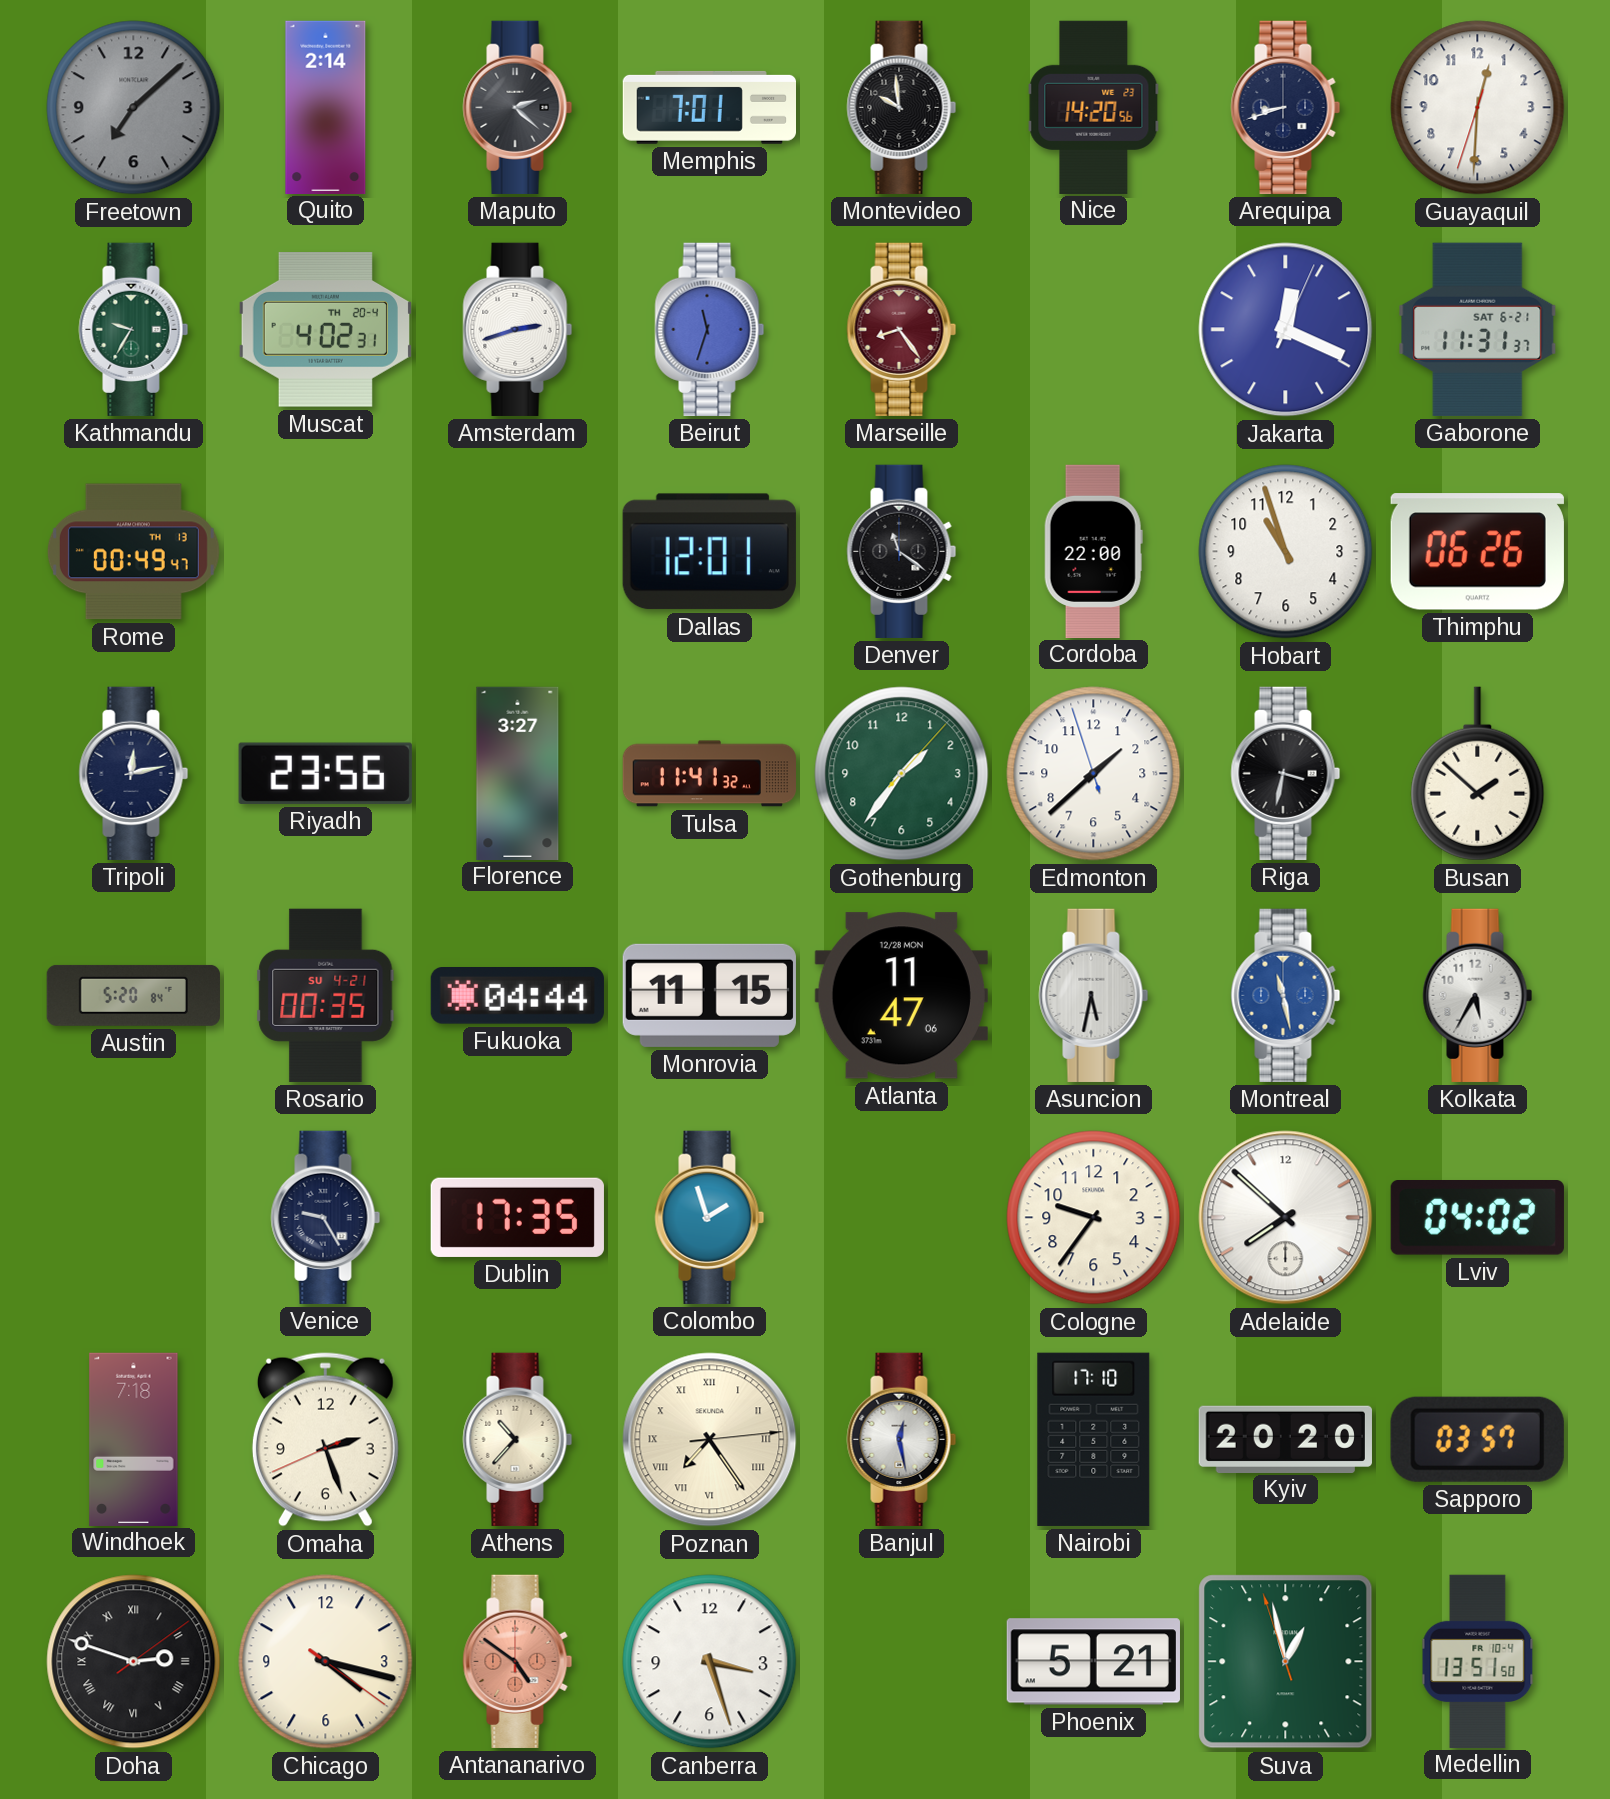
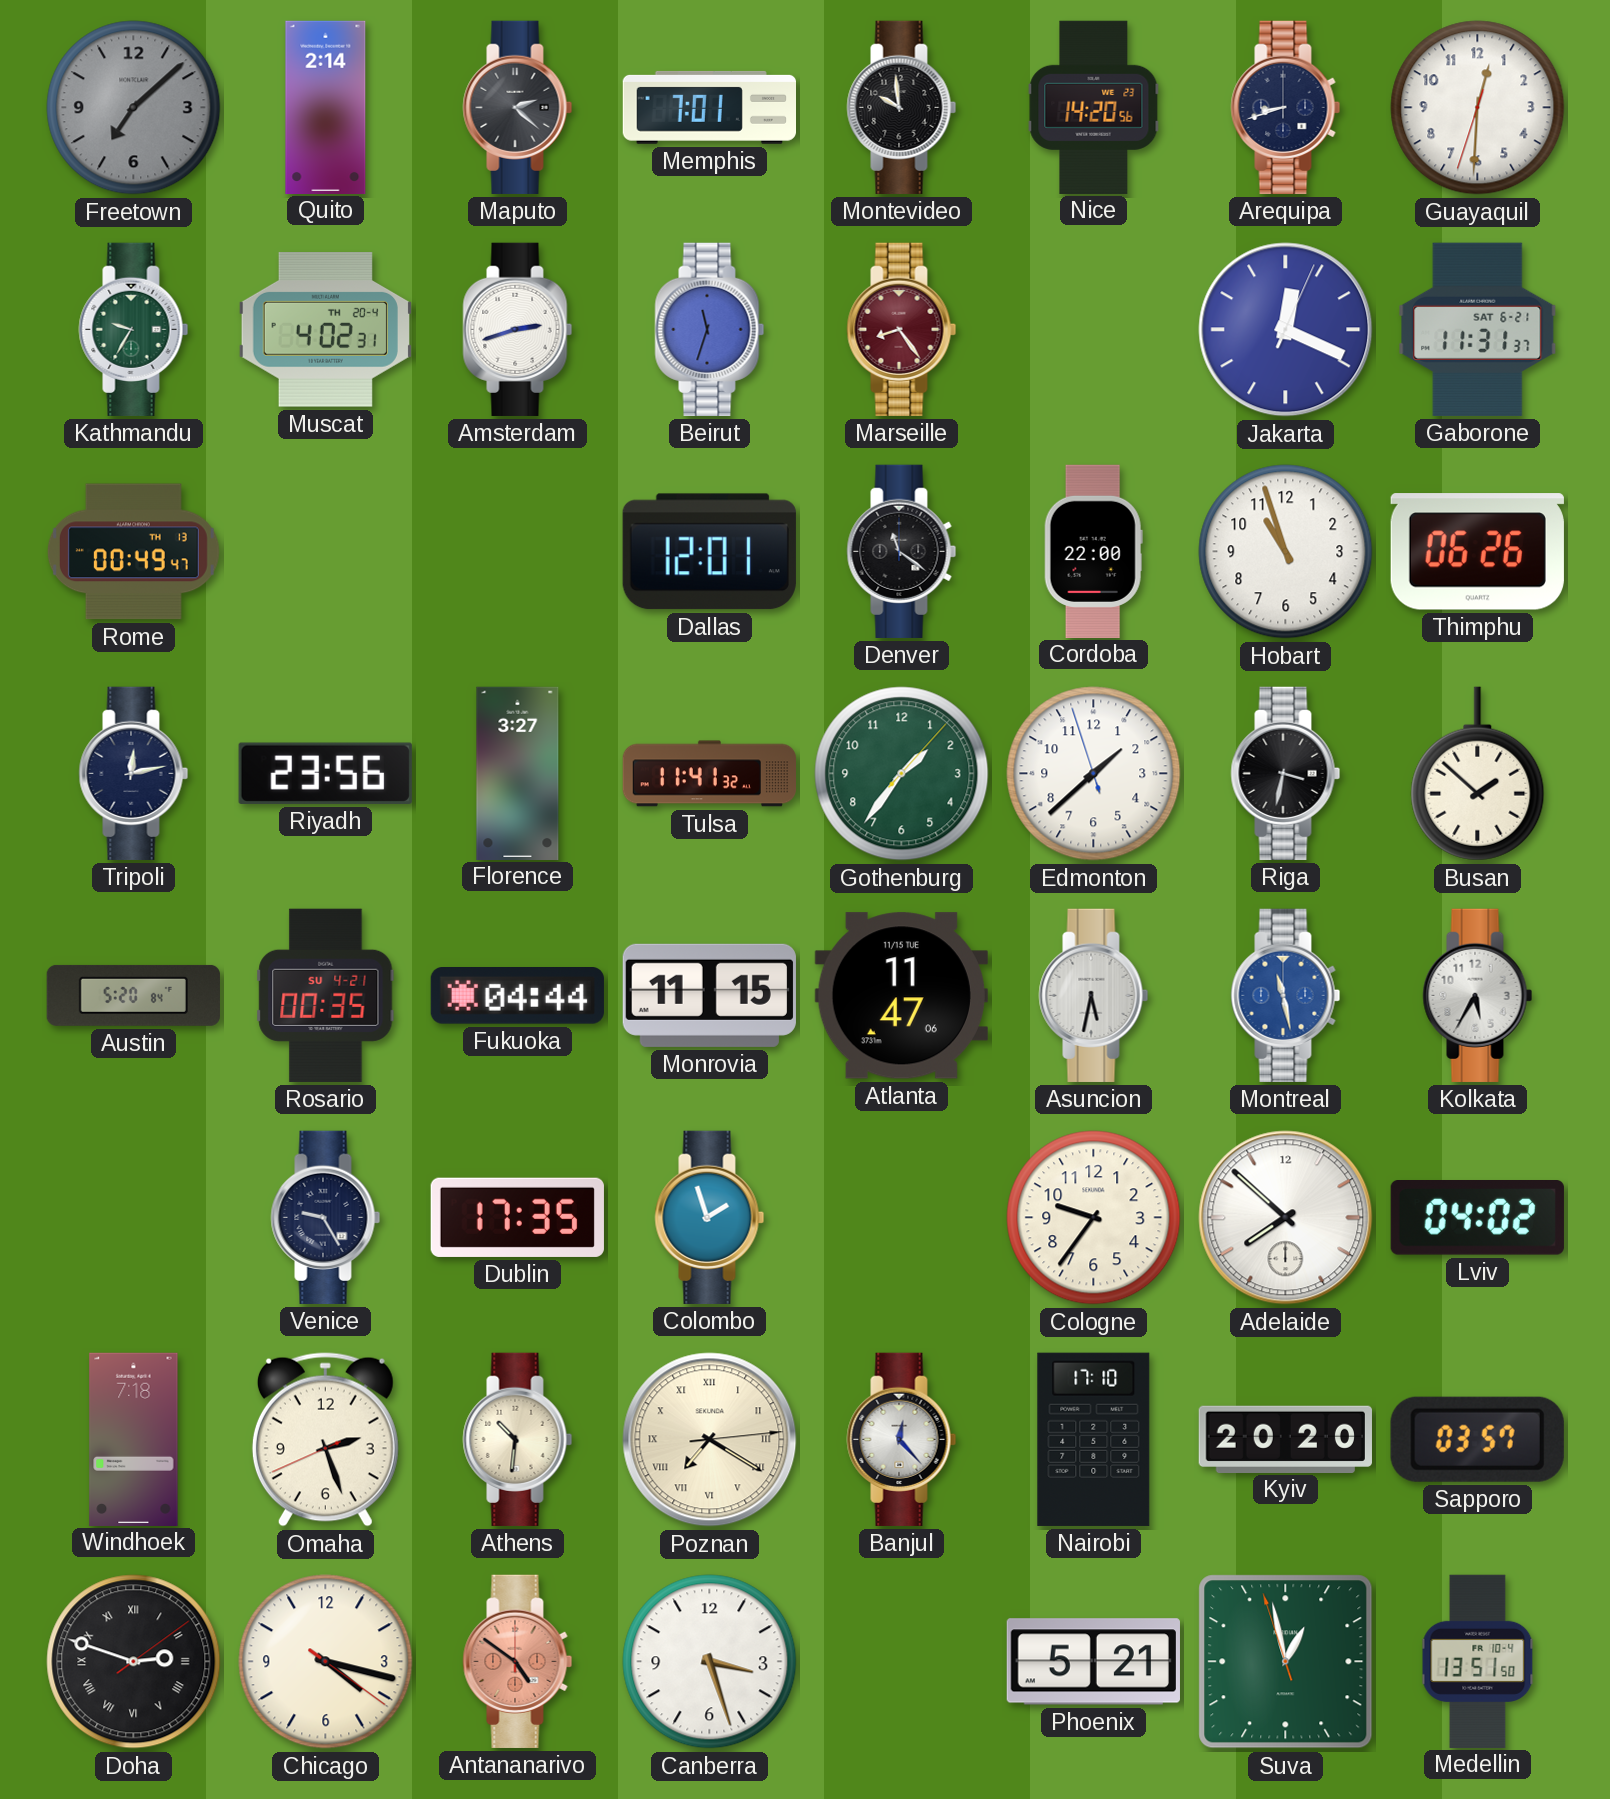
Atlanta date: 12/28 MON -> 11/15 TUE (901, 996)
Athens: 10:37 -> 10:31 (518, 1439)
Poznan: 7:24 -> 7:20 (710, 1440)
Banjul: 12:28 -> 12:23 (902, 1439)
